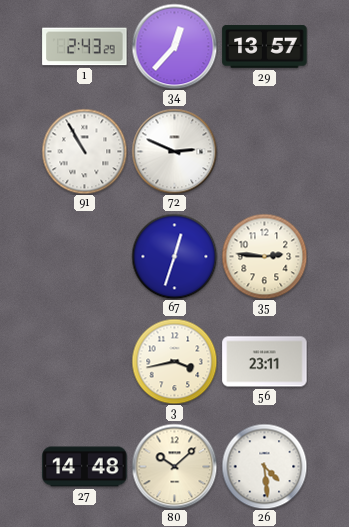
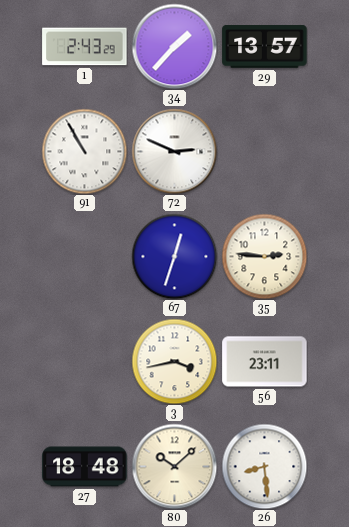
34: 12:37 -> 1:37 (174, 46)
27: 14:48 -> 18:48 (85, 467)
26: 4:29 -> 8:29 (264, 466)
